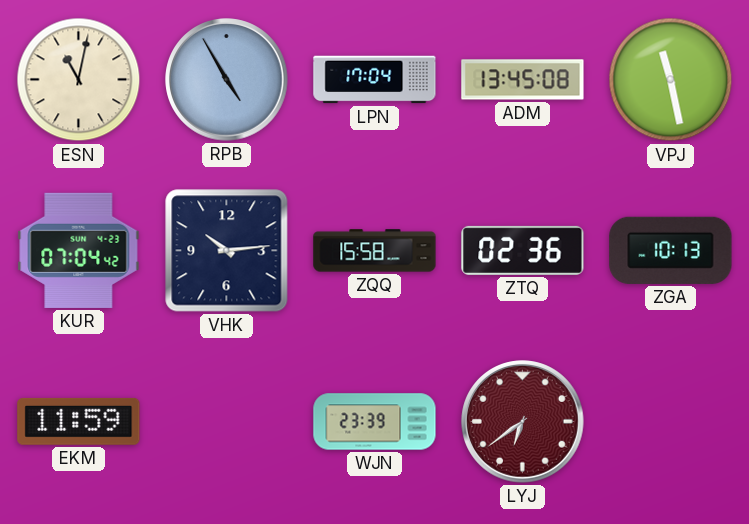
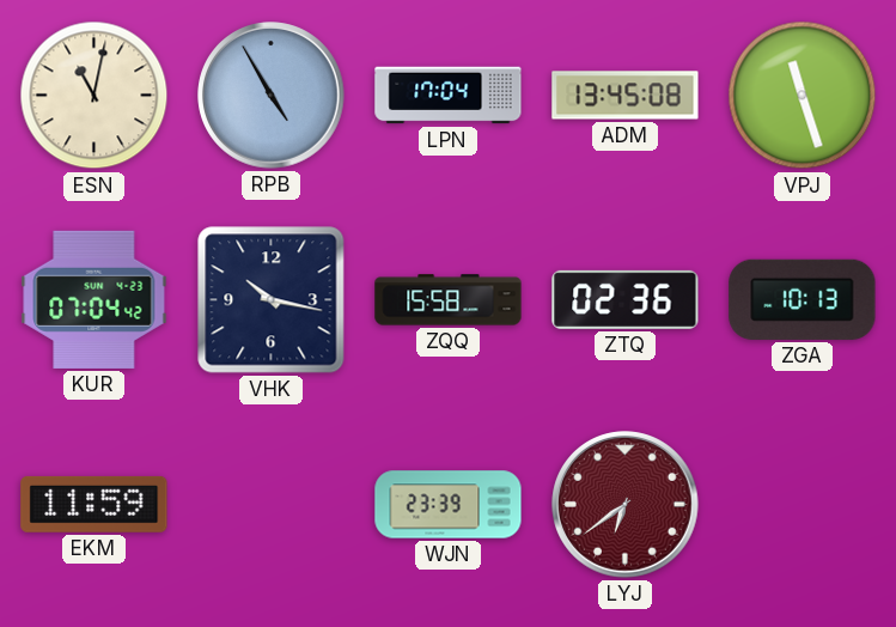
VPJ: 11:28 -> 11:27 (803, 96)
VHK: 10:14 -> 10:17 (272, 300)
